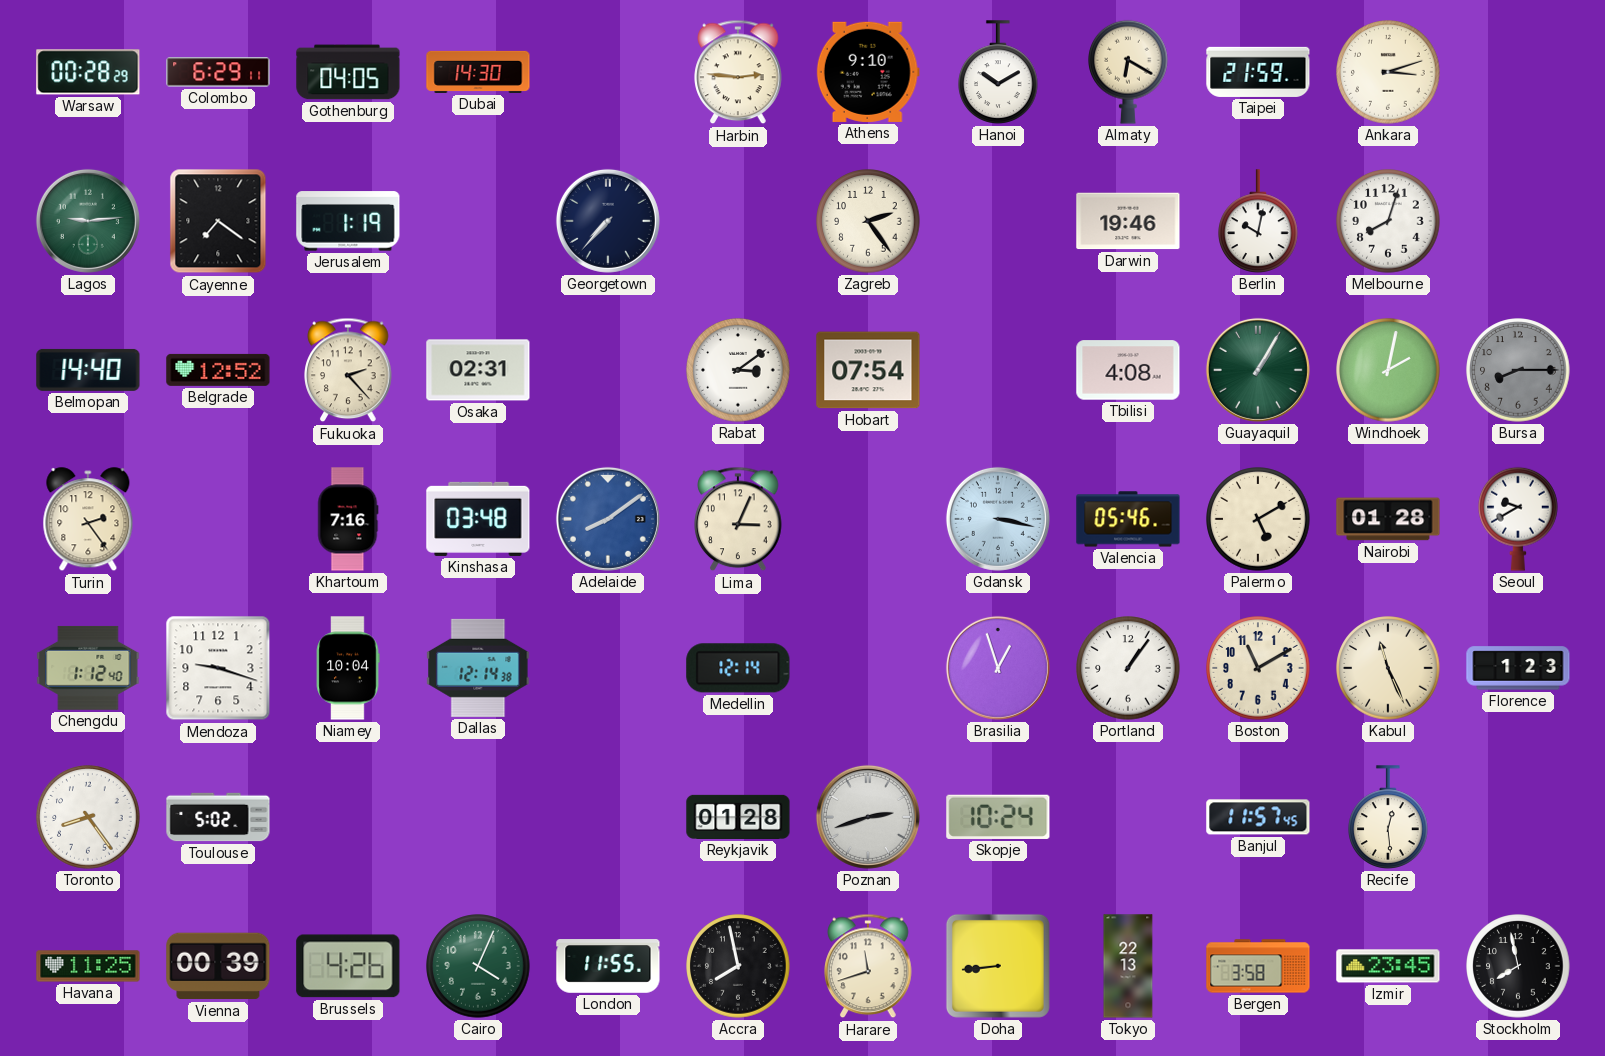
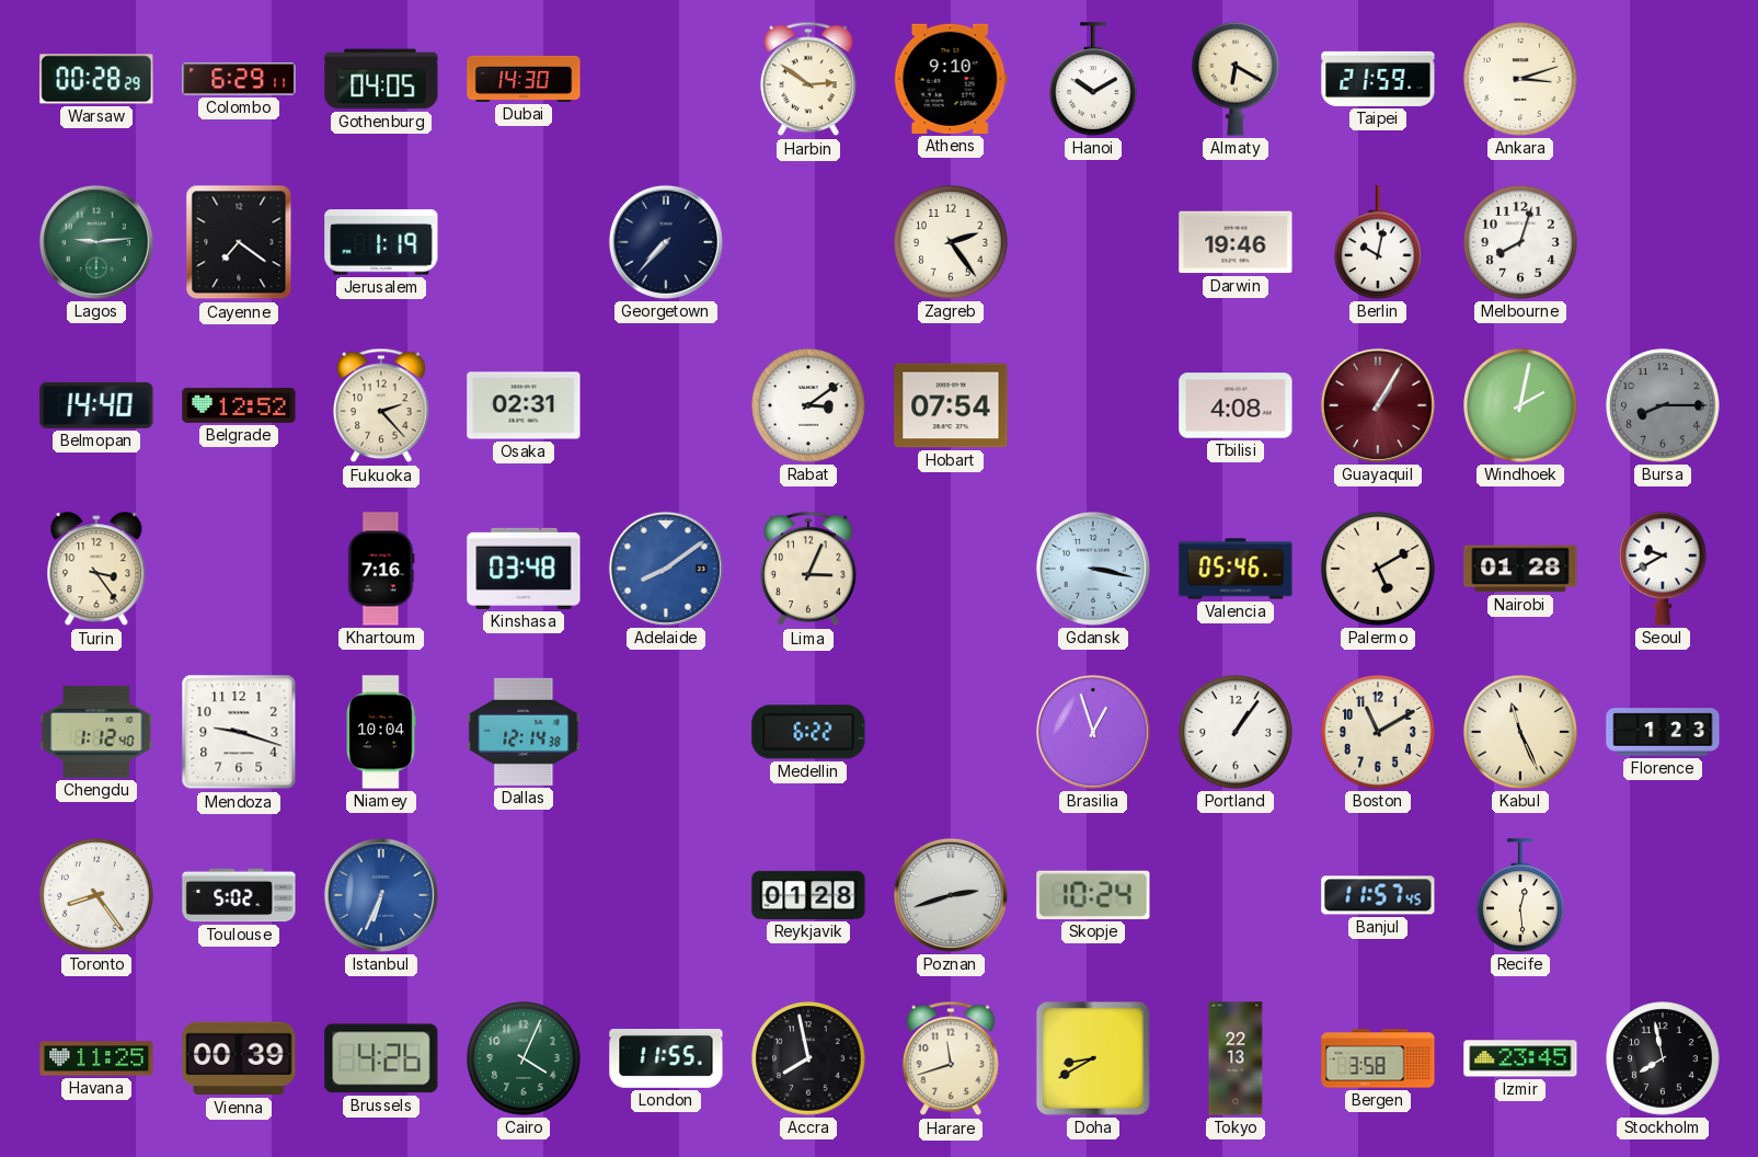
Harbin: 2:46 -> 2:51 (808, 79)
Guayaquil dial: green -> burgundy (1378, 405)
Turin: 2:24 -> 3:24 (96, 570)
Medellin: 12:14 -> 6:22 (808, 732)
Istanbul: none -> 6:34 (381, 895)
Doha: 8:44 -> 8:40 (1093, 1058)
